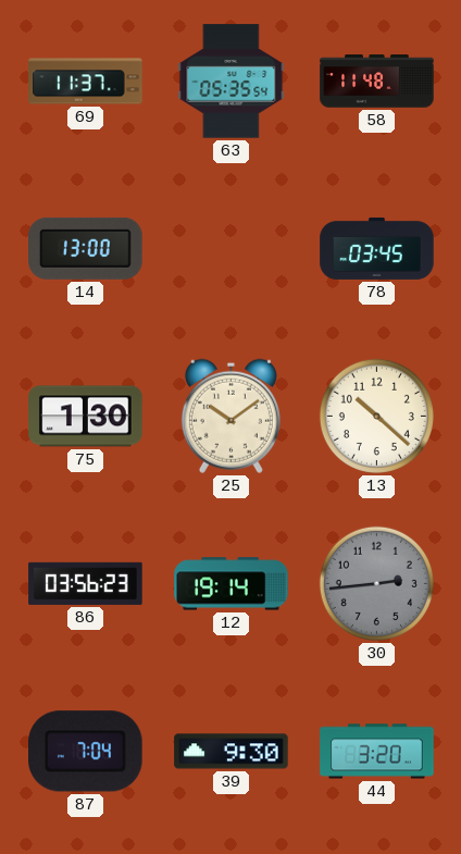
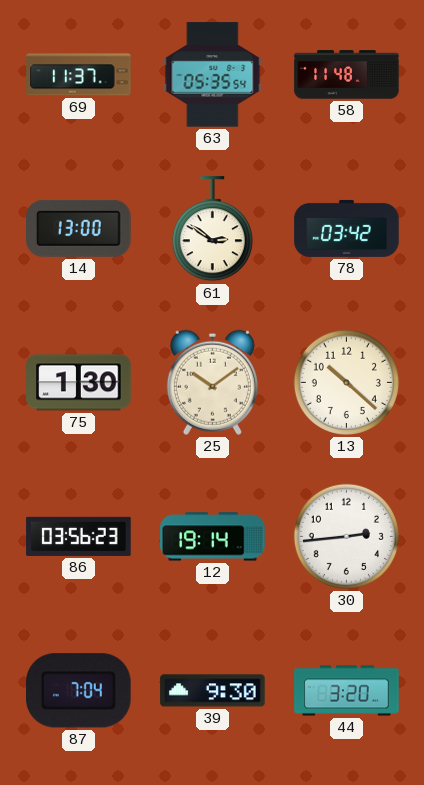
61: none -> 2:51 (212, 229)
78: 03:45 -> 03:42 (347, 228)
30 dial: grey -> white (346, 536)
